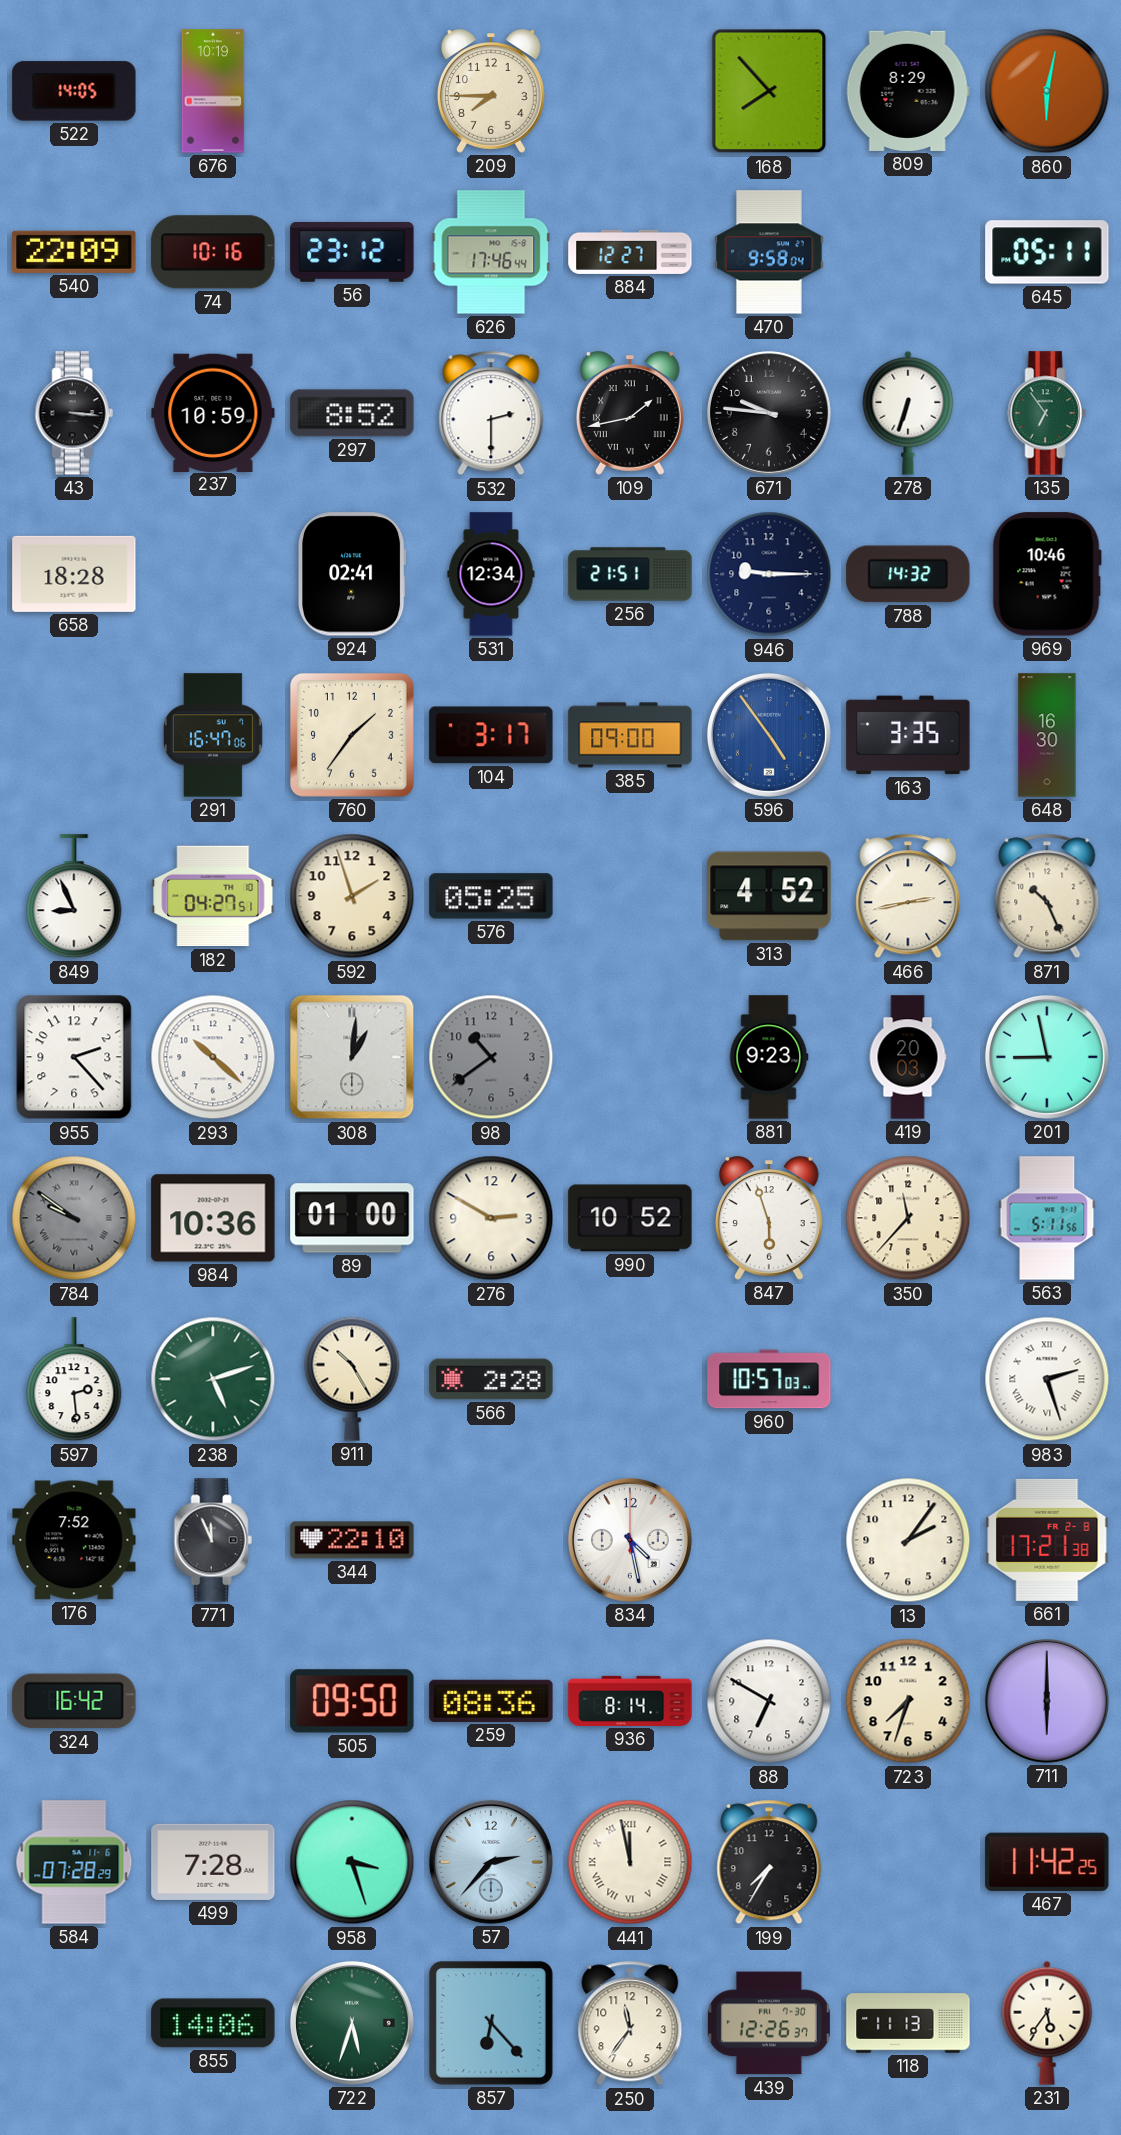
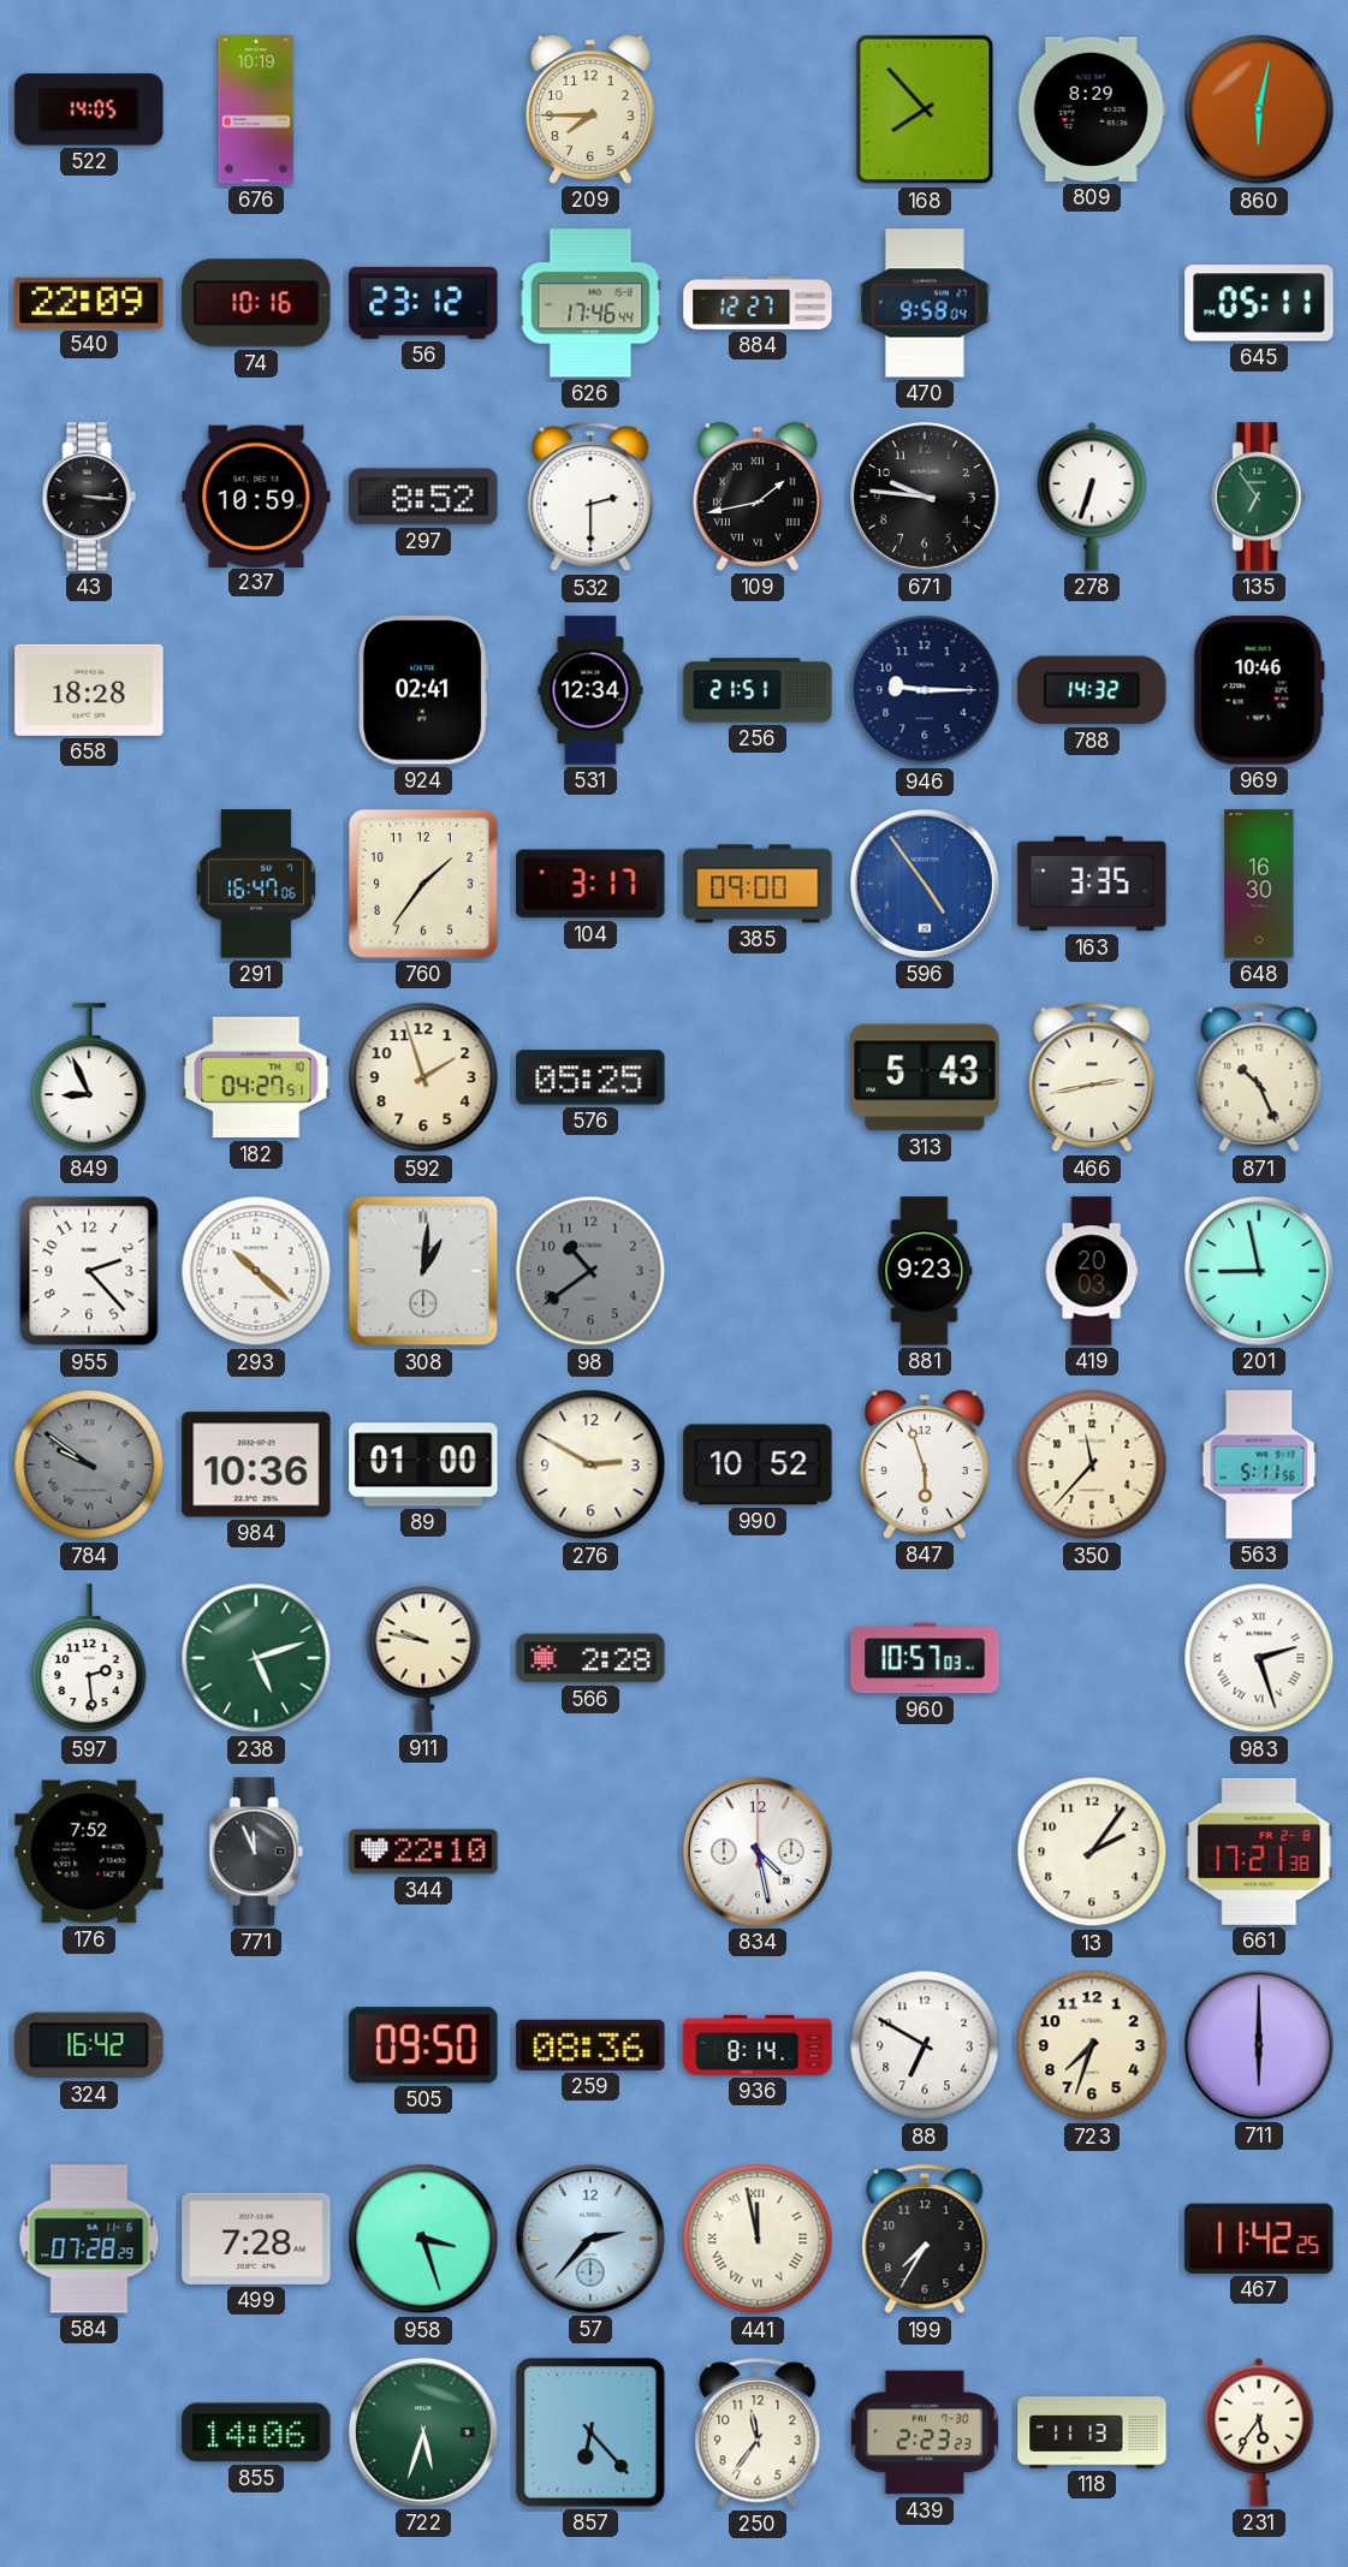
313: 4:52 -> 5:43 (925, 1077)
911: 10:25 -> 9:47 (423, 1658)
439: 12:26 -> 2:23 (925, 2432)
